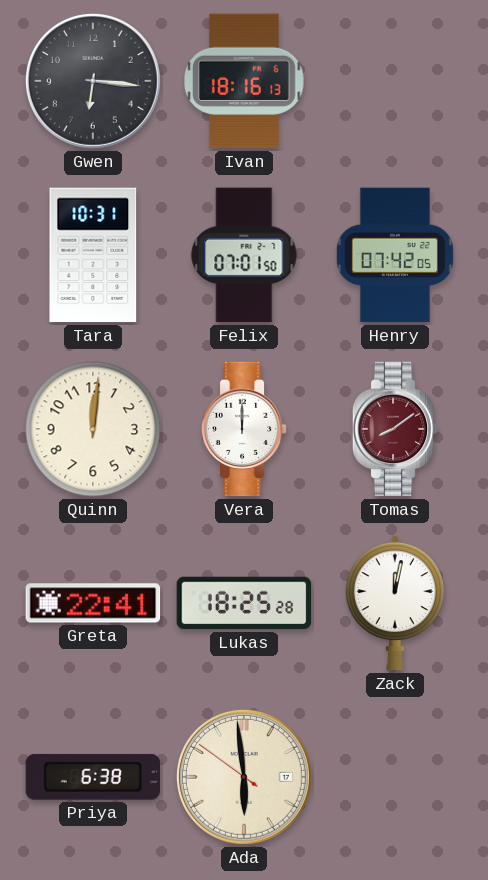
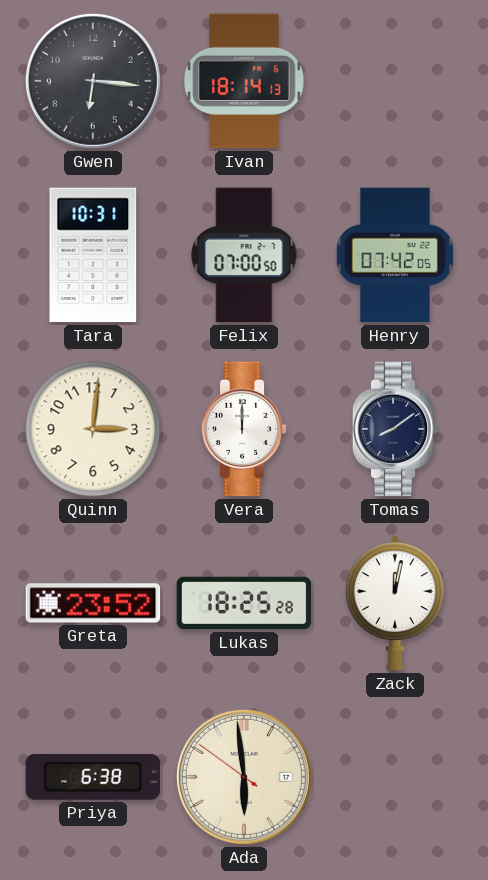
Ivan: 18:16 -> 18:14 (244, 81)
Felix: 07:01 -> 07:00 (244, 255)
Quinn: 12:01 -> 3:01 (93, 429)
Tomas dial: burgundy -> navy (395, 429)
Greta: 22:41 -> 23:52 (93, 603)
